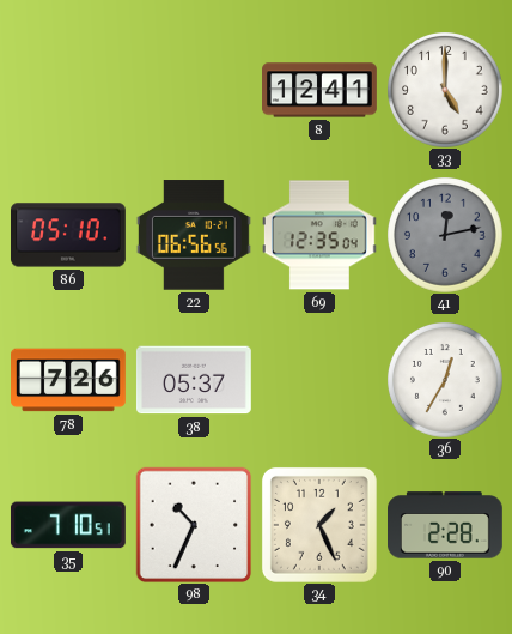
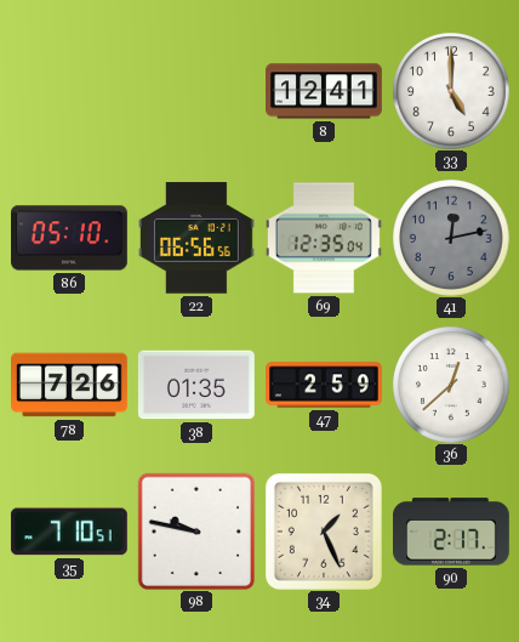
38: 05:37 -> 01:35 (196, 385)
47: none -> 2:59 (325, 385)
36: 12:35 -> 12:38 (451, 385)
98: 10:34 -> 9:47 (196, 532)
90: 2:28 -> 2:17 (452, 532)
